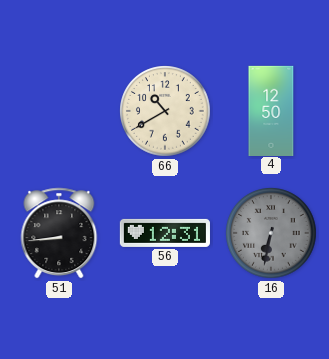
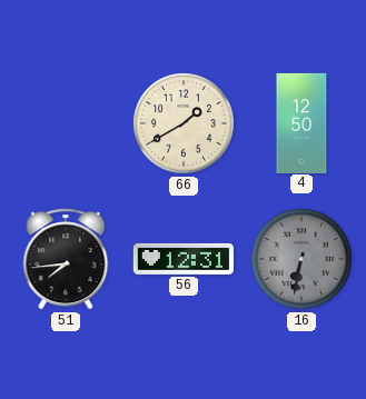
66: 10:40 -> 1:40 (184, 123)
51: 8:44 -> 7:44 (66, 259)
